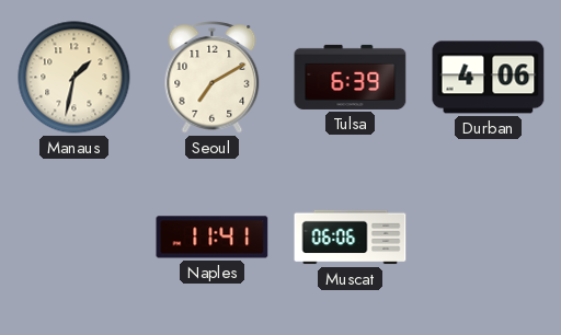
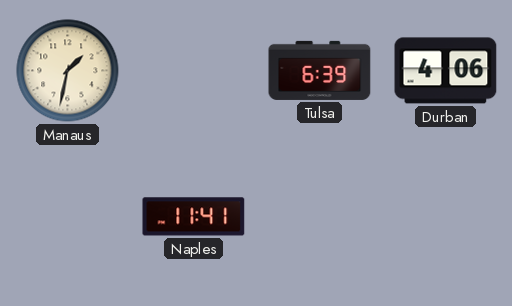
Seoul: 7:10 -> none (213, 78)
Muscat: 06:06 -> none (351, 238)
